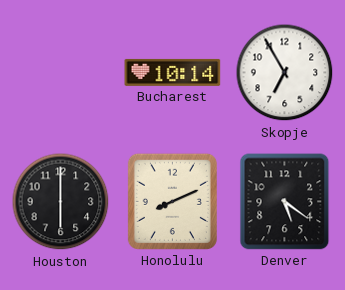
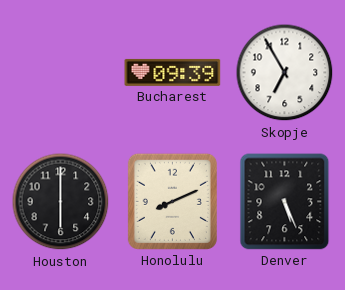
Bucharest: 10:14 -> 09:39 (173, 72)
Denver: 5:21 -> 5:26 (285, 202)
